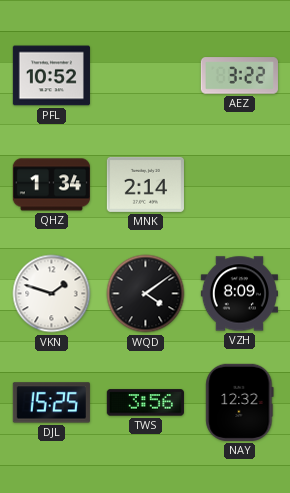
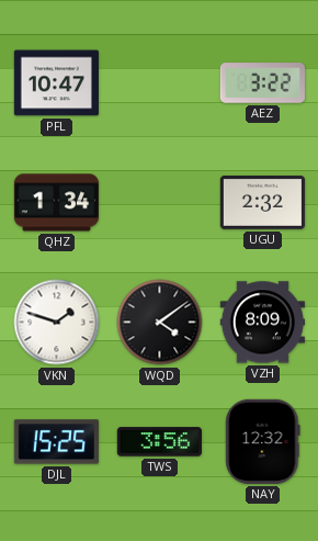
PFL: 10:52 -> 10:47 (56, 83)
MNK: 2:14 -> none (145, 184)
UGU: none -> 2:32 (262, 203)
